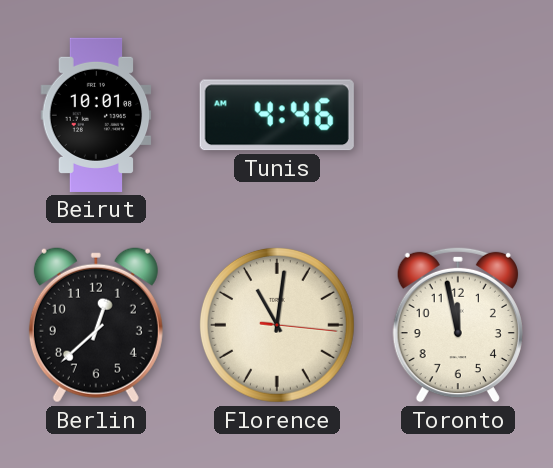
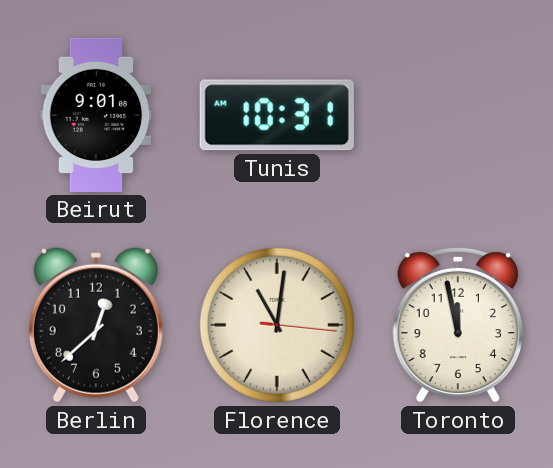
Beirut: 10:01 -> 9:01 (96, 115)
Tunis: 4:46 -> 10:31 (277, 115)
